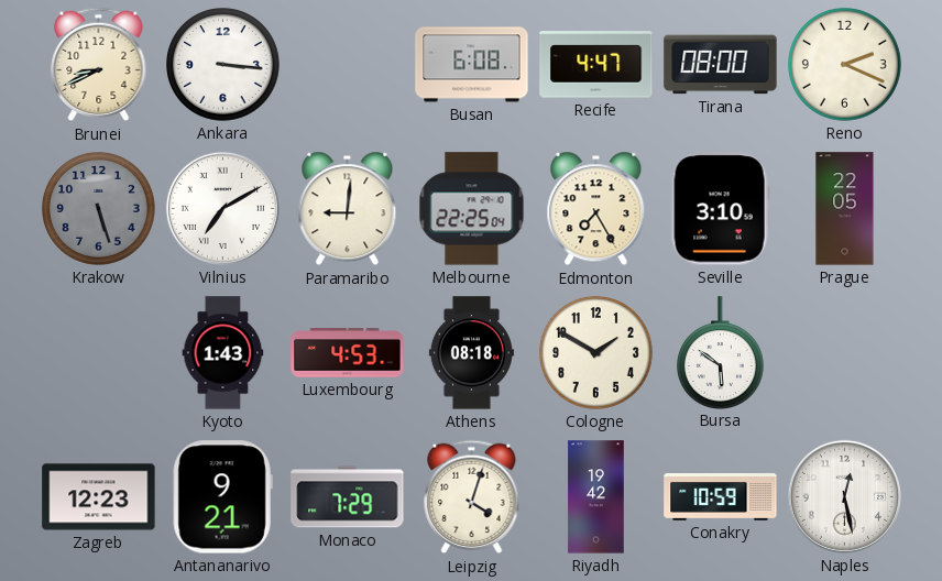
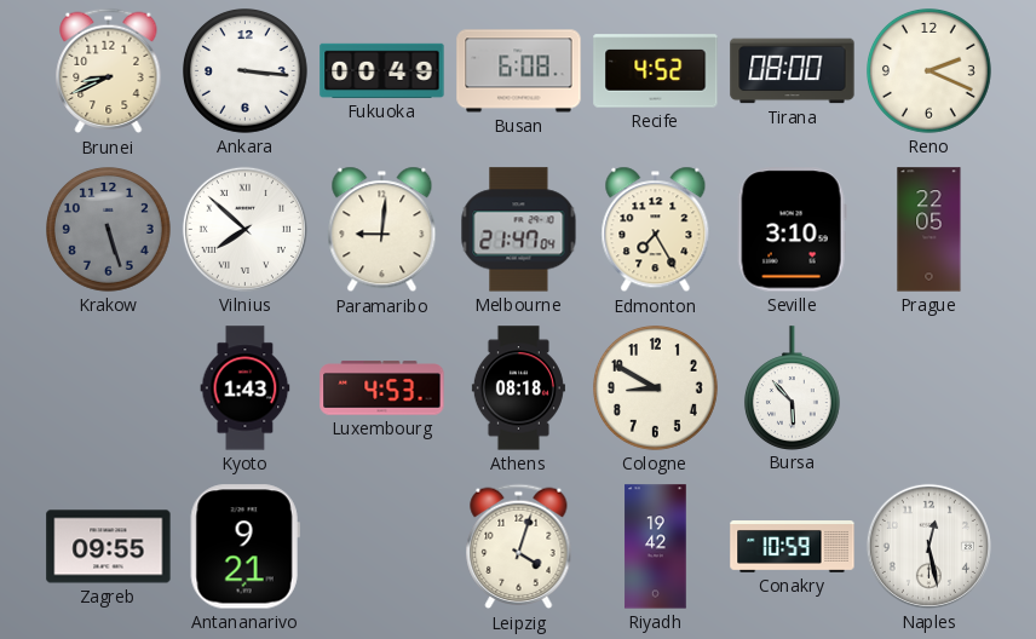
Fukuoka: none -> 00:49 (382, 70)
Recife: 4:47 -> 4:52 (656, 71)
Vilnius: 7:10 -> 7:52 (244, 229)
Melbourne: 22:25 -> 21:47 (519, 230)
Cologne: 1:50 -> 8:50 (656, 388)
Bursa: 5:51 -> 5:53 (792, 387)
Zagreb: 12:23 -> 09:55 (109, 547)
Monaco: 7:29 -> none (348, 497)
